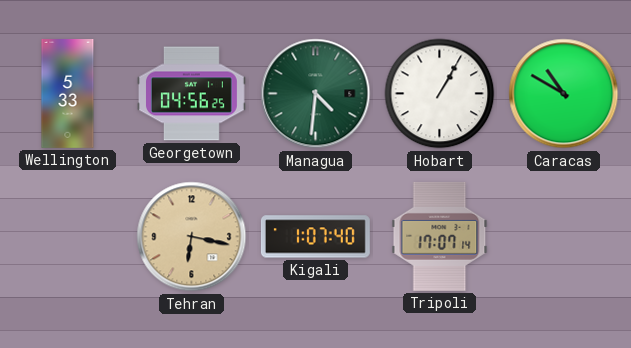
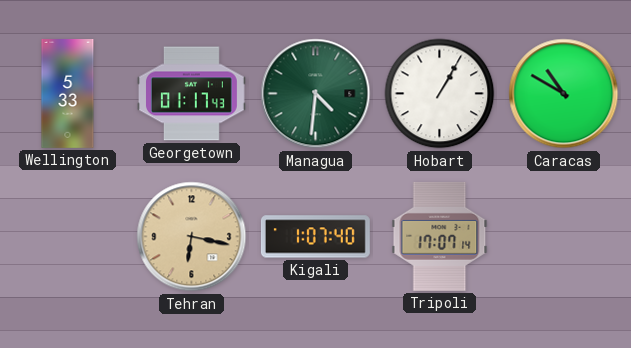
Georgetown: 04:56 -> 01:17 (191, 94)
